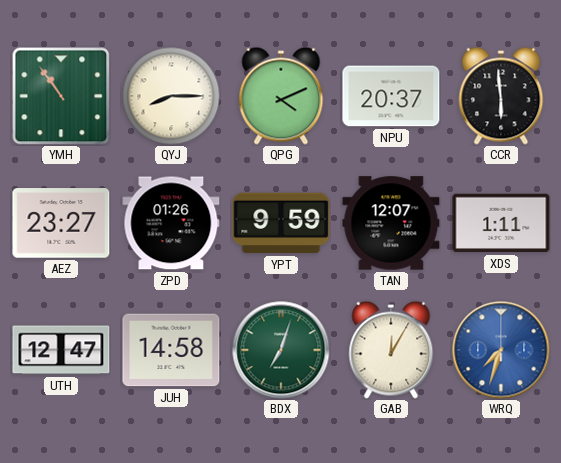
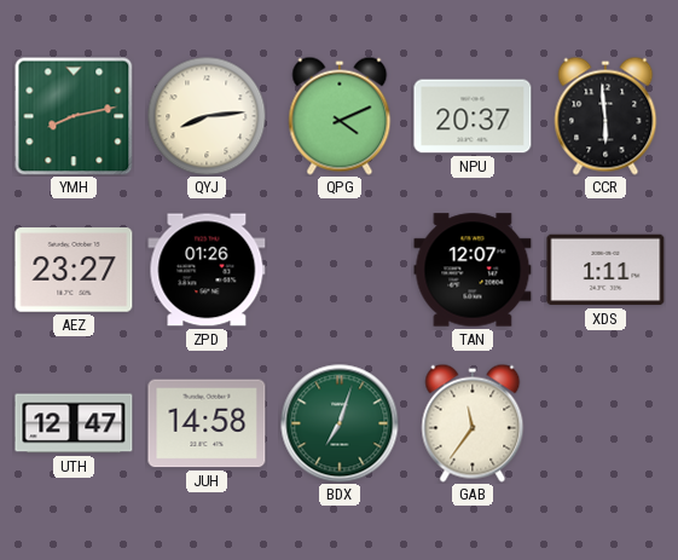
YMH: 10:54 -> 8:13 (74, 116)
QYJ: 8:15 -> 8:14 (207, 116)
YPT: 9:59 -> none (281, 223)
GAB: 12:05 -> 11:36 (473, 423)
WRQ: 7:33 -> none (501, 350)
